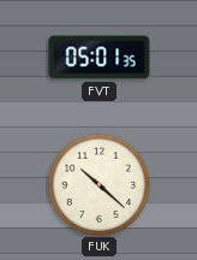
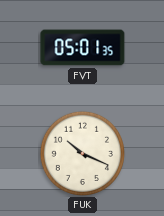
FUK: 10:22 -> 10:19 (82, 153)
